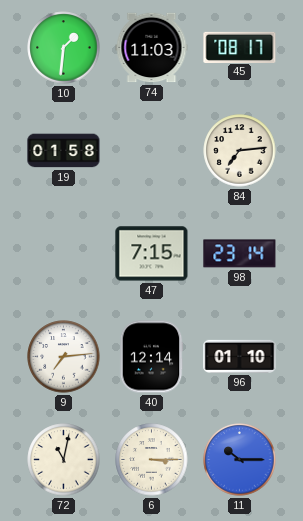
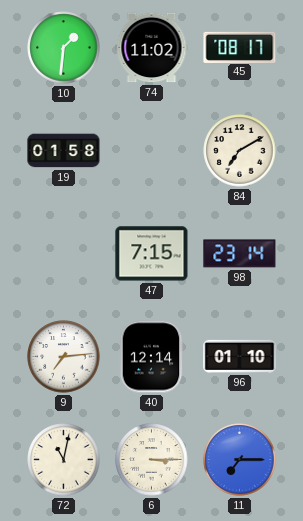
74: 11:03 -> 11:02 (152, 48)
84: 7:14 -> 7:10 (240, 151)
11: 10:15 -> 7:15 (240, 460)
